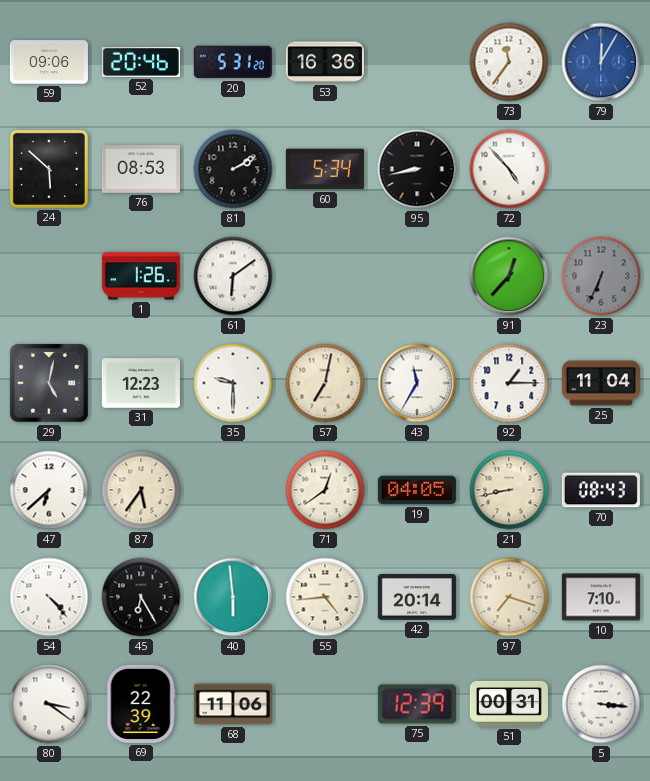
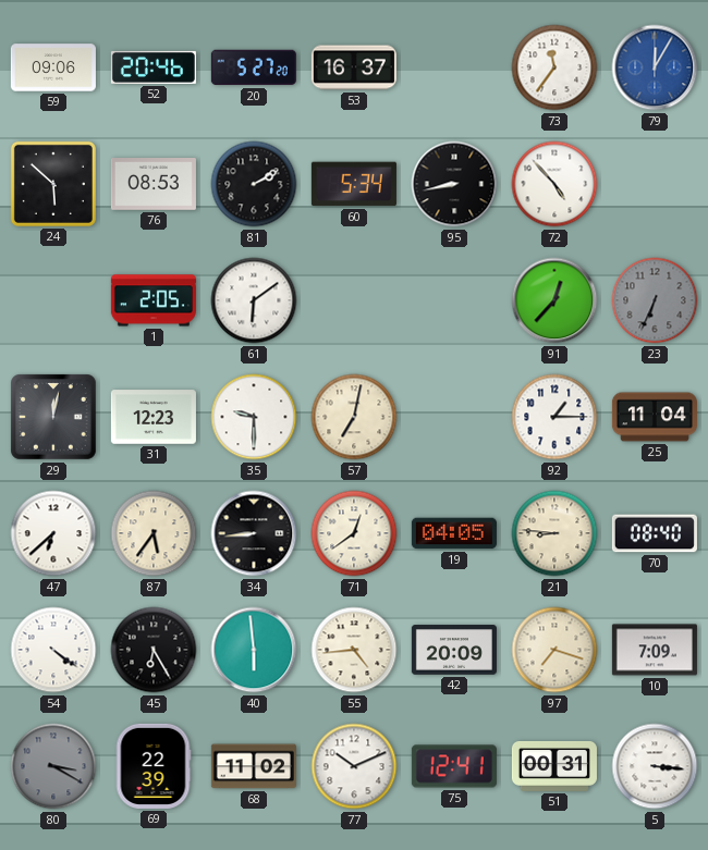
20: 5:31 -> 5:27 (254, 67)
53: 16:36 -> 16:37 (354, 67)
1: 1:26 -> 2:05 (154, 300)
29: 5:02 -> 12:02 (54, 418)
43: 11:35 -> none (417, 383)
34: none -> 8:44 (254, 533)
21: 8:43 -> 8:46 (554, 533)
70: 08:43 -> 08:40 (655, 533)
54: 4:23 -> 4:21 (53, 650)
42: 20:14 -> 20:09 (454, 650)
10: 7:10 -> 7:09 (655, 650)
80: 3:21 -> 3:20 (53, 766)
80 dial: white -> grey (53, 766)
68: 11:06 -> 11:02 (254, 766)
77: none -> 10:11 (354, 766)
75: 12:39 -> 12:41 (454, 766)
